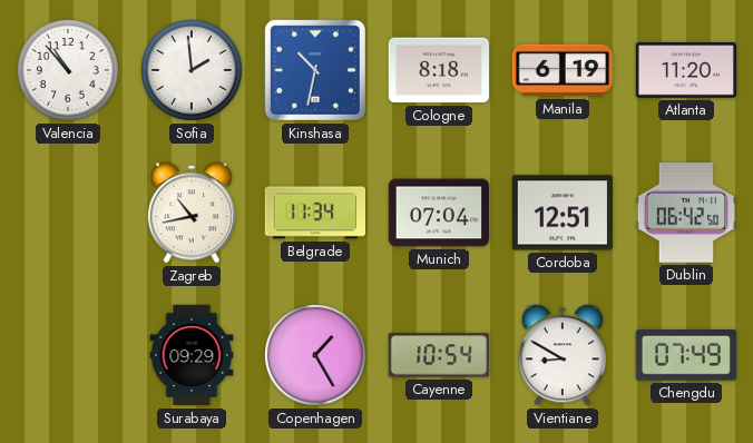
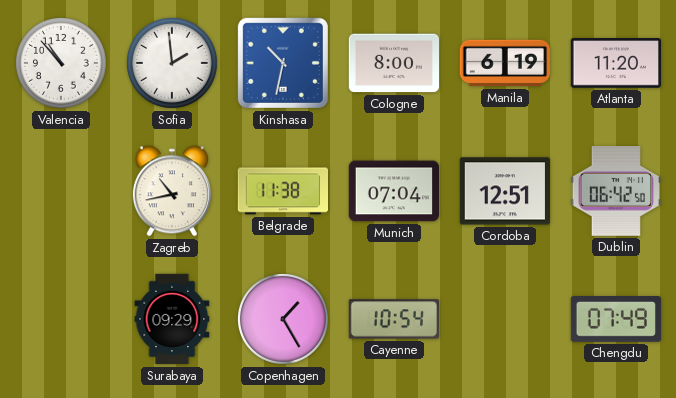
Cologne: 8:18 -> 8:00 (393, 63)
Belgrade: 11:34 -> 11:38 (282, 191)
Vientiane: 8:50 -> none (563, 355)
